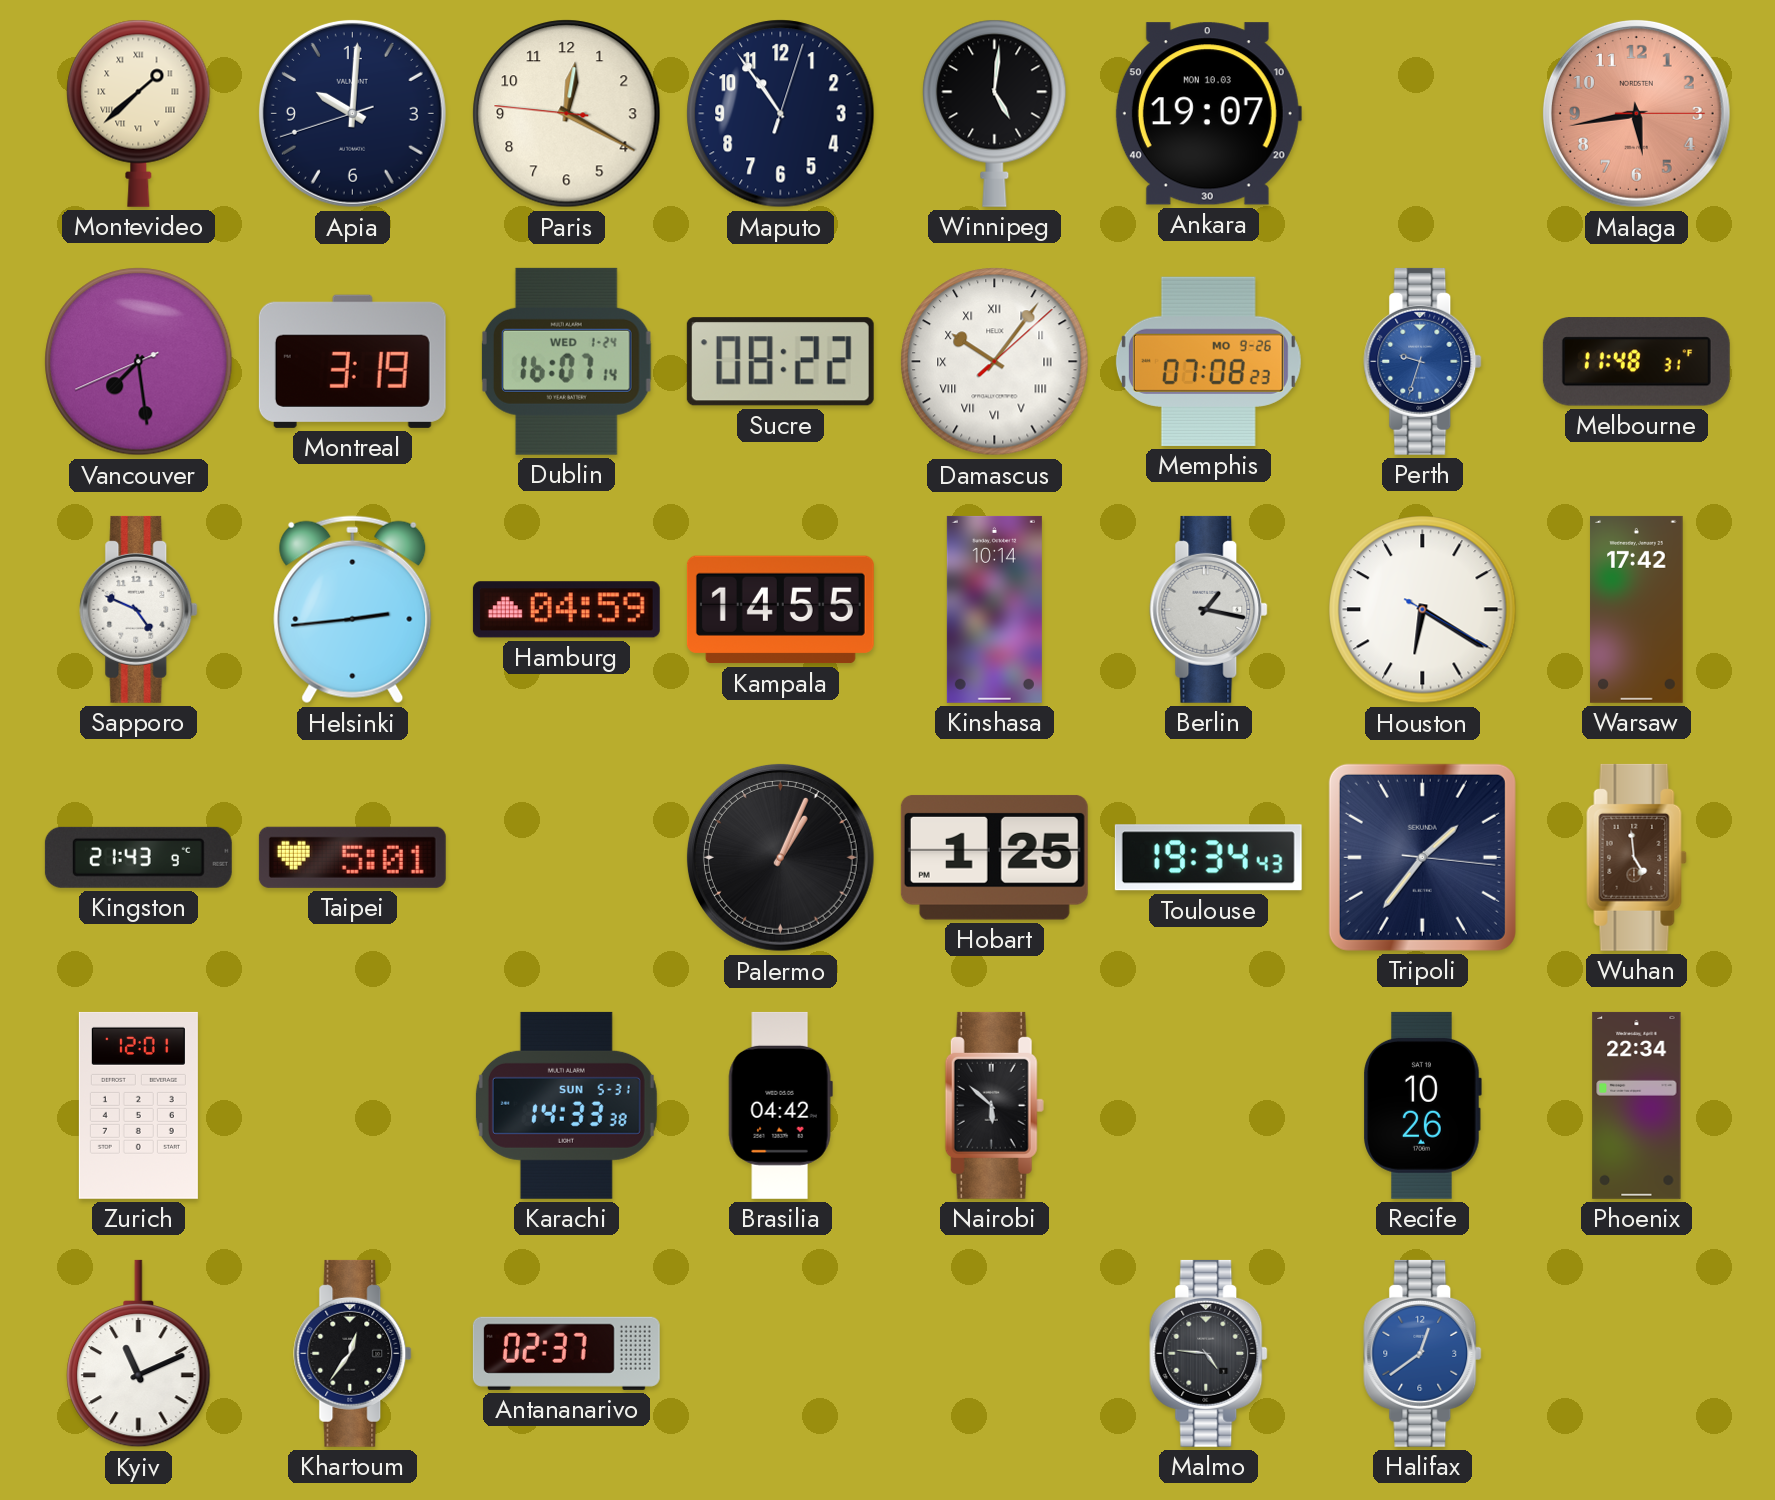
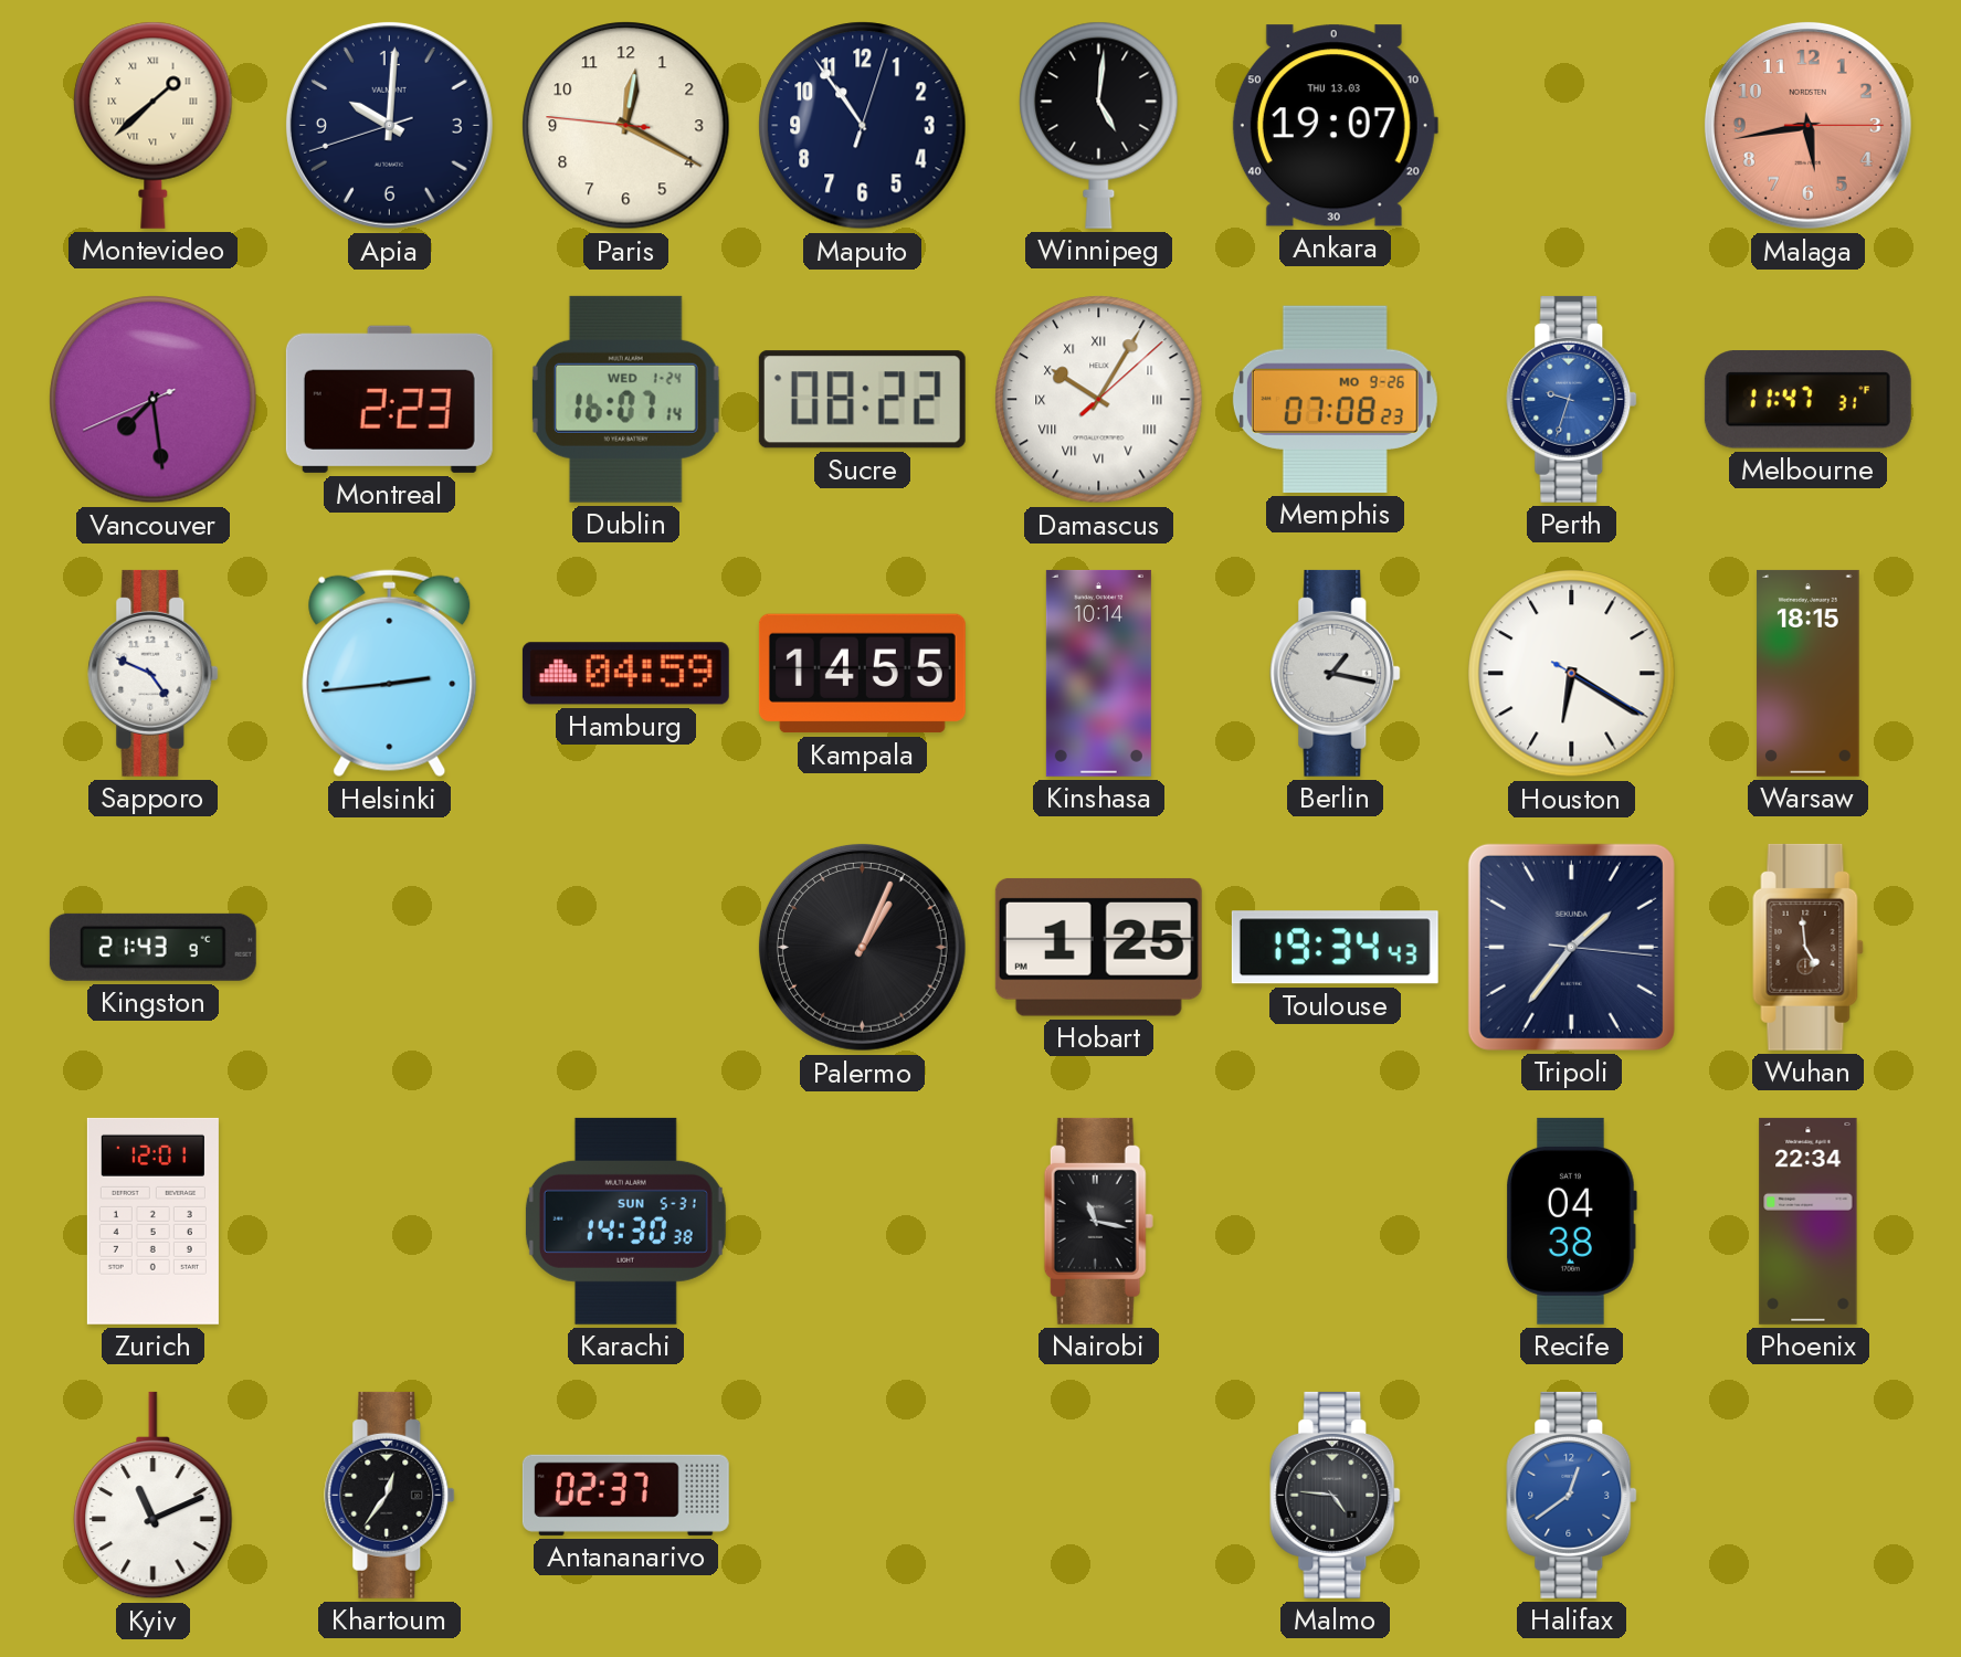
Ankara date: MON 10.03 -> THU 13.03 (1335, 126)
Montreal: 3:19 -> 2:23 (389, 399)
Damascus: 10:06 -> 10:05 (1099, 400)
Melbourne: 11:48 -> 11:47 (1807, 400)
Warsaw: 17:42 -> 18:15 (1809, 673)
Taipei: 5:01 -> none (352, 857)
Karachi: 14:33 -> 14:30 (625, 1221)
Brasilia: 04:42 -> none (780, 1105)
Nairobi: 5:52 -> 11:17 (1098, 1221)
Recife: 10:26 -> 04:38 (1571, 1221)
